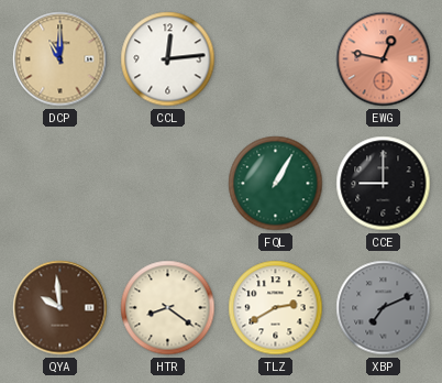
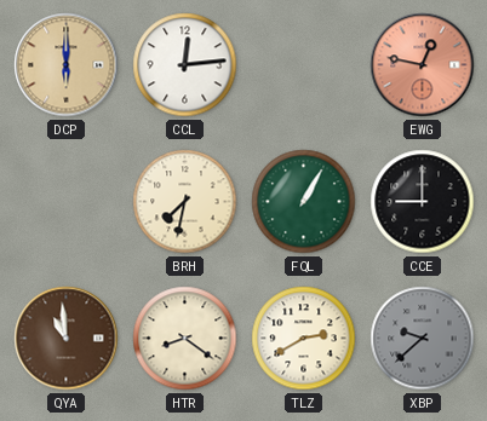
DCP: 11:00 -> 6:00 (67, 65)
BRH: none -> 7:32 (185, 202)
QYA: 9:59 -> 10:59 (67, 339)
XBP: 7:11 -> 9:38 (423, 339)
